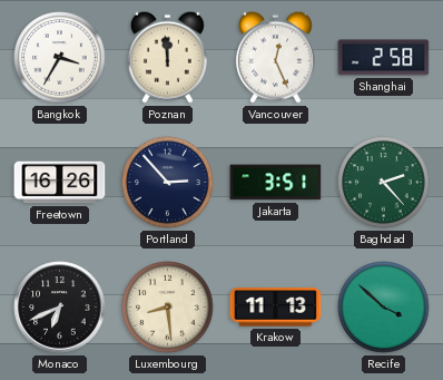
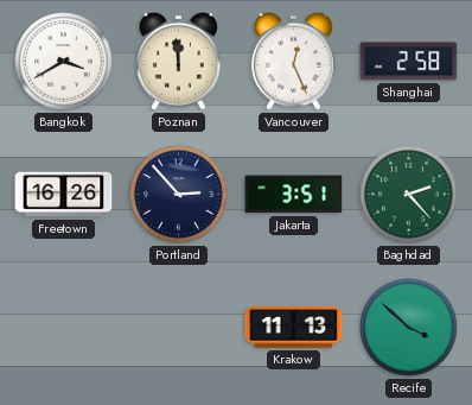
Bangkok: 3:35 -> 3:40 (64, 62)
Monaco: 6:41 -> none (60, 308)
Luxembourg: 8:29 -> none (168, 308)
